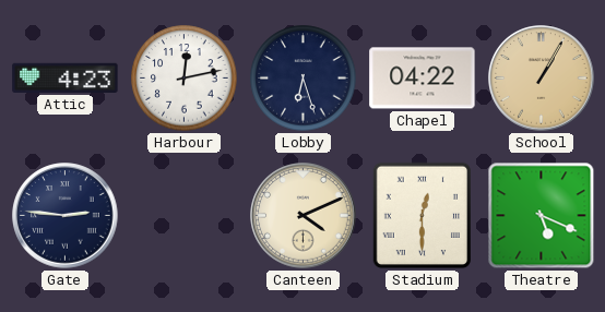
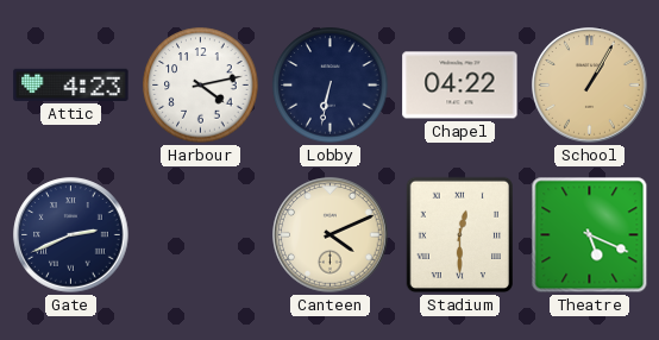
Harbour: 12:13 -> 4:13 (201, 86)
Lobby: 6:27 -> 6:32 (331, 86)
Gate: 2:46 -> 2:41 (71, 235)
